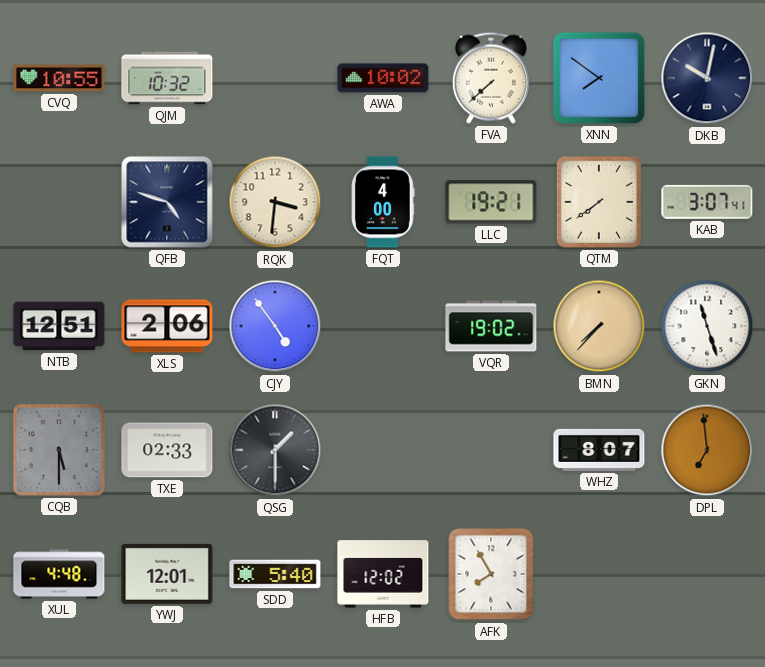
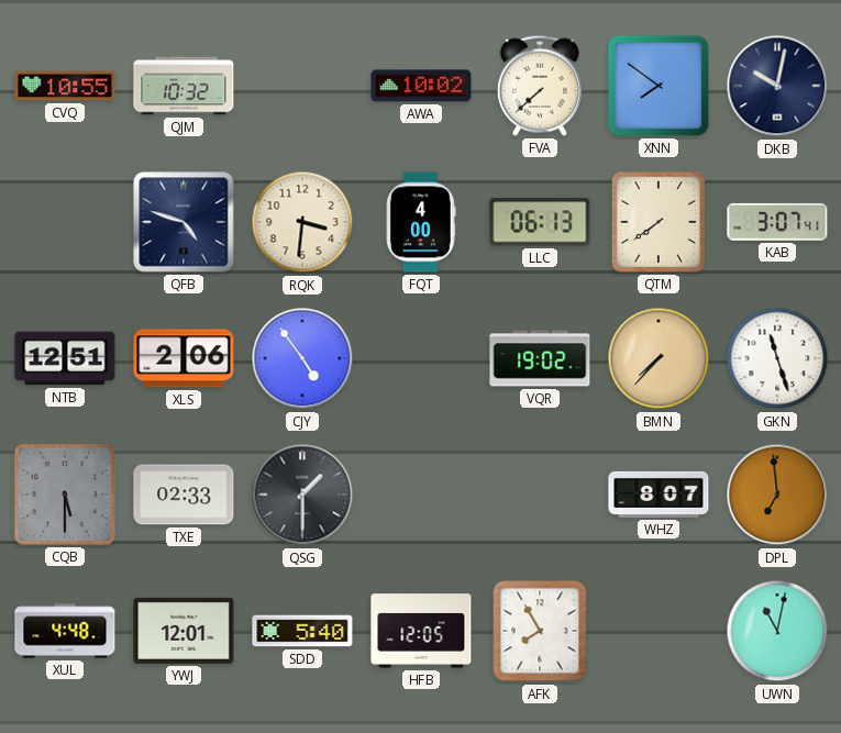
LLC: 19:21 -> 06:13 (540, 222)
HFB: 12:02 -> 12:05 (421, 631)
UWN: none -> 11:02 (777, 631)
